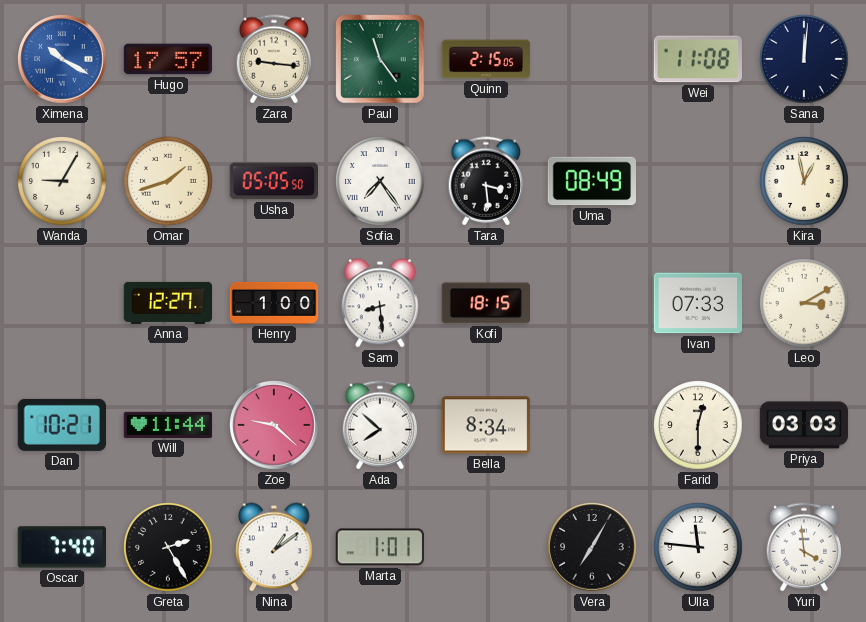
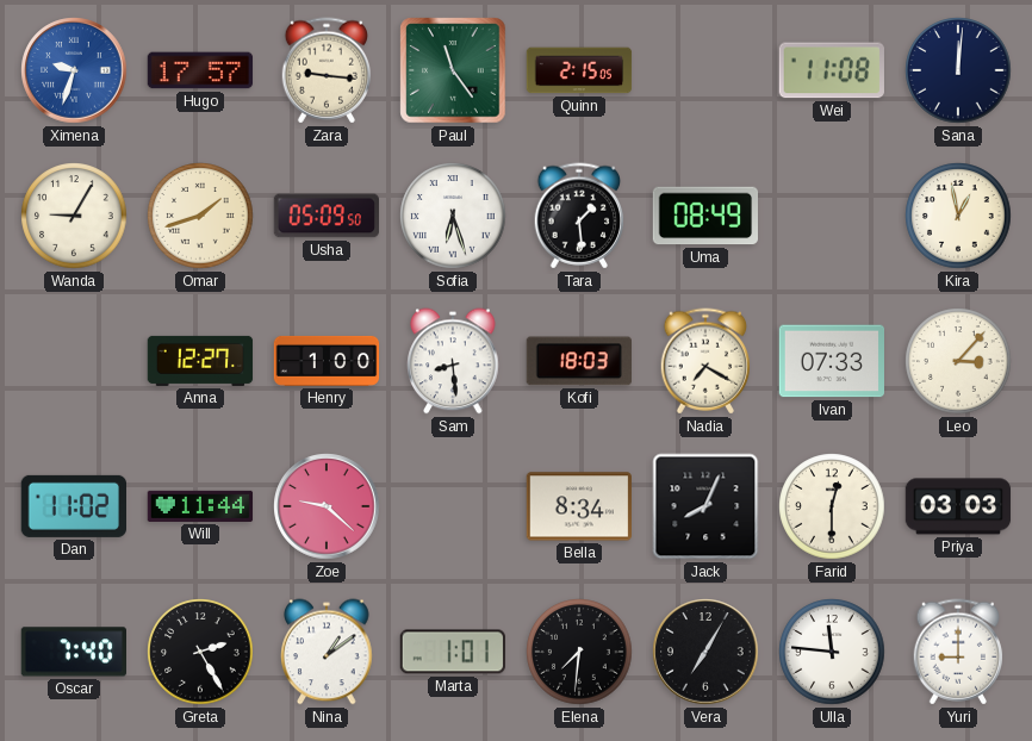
Ximena: 10:20 -> 9:33 (74, 70)
Usha: 05:05 -> 05:09 (325, 216)
Sofia: 7:24 -> 6:27 (453, 216)
Tara: 3:29 -> 1:29 (579, 216)
Kofi: 18:15 -> 18:03 (578, 361)
Nadia: none -> 7:20 (705, 361)
Leo: 3:10 -> 3:07 (958, 361)
Dan: 10:21 -> 11:02 (73, 506)
Ada: 7:52 -> none (380, 425)
Jack: none -> 8:04 (705, 506)
Elena: none -> 7:31 (579, 652)
Yuri: 3:59 -> 9:00 (958, 652)
